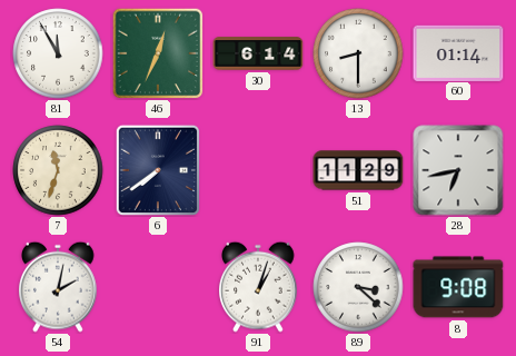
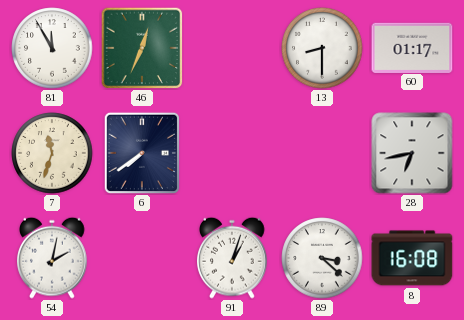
30: 6:14 -> none (258, 53)
60: 01:14 -> 01:17 (412, 47)
51: 11:29 -> none (358, 170)
8: 9:08 -> 16:08 (412, 258)
